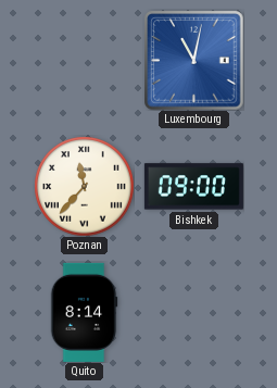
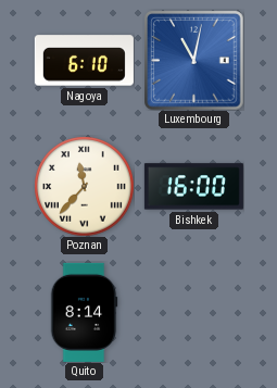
Nagoya: none -> 6:10 (84, 61)
Bishkek: 09:00 -> 16:00 (193, 187)
